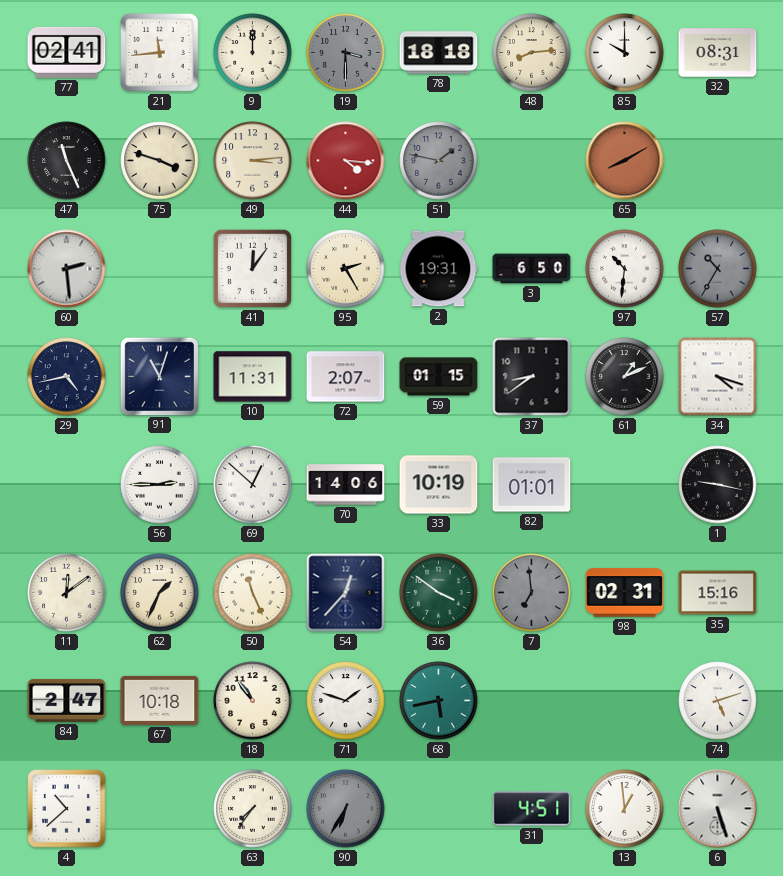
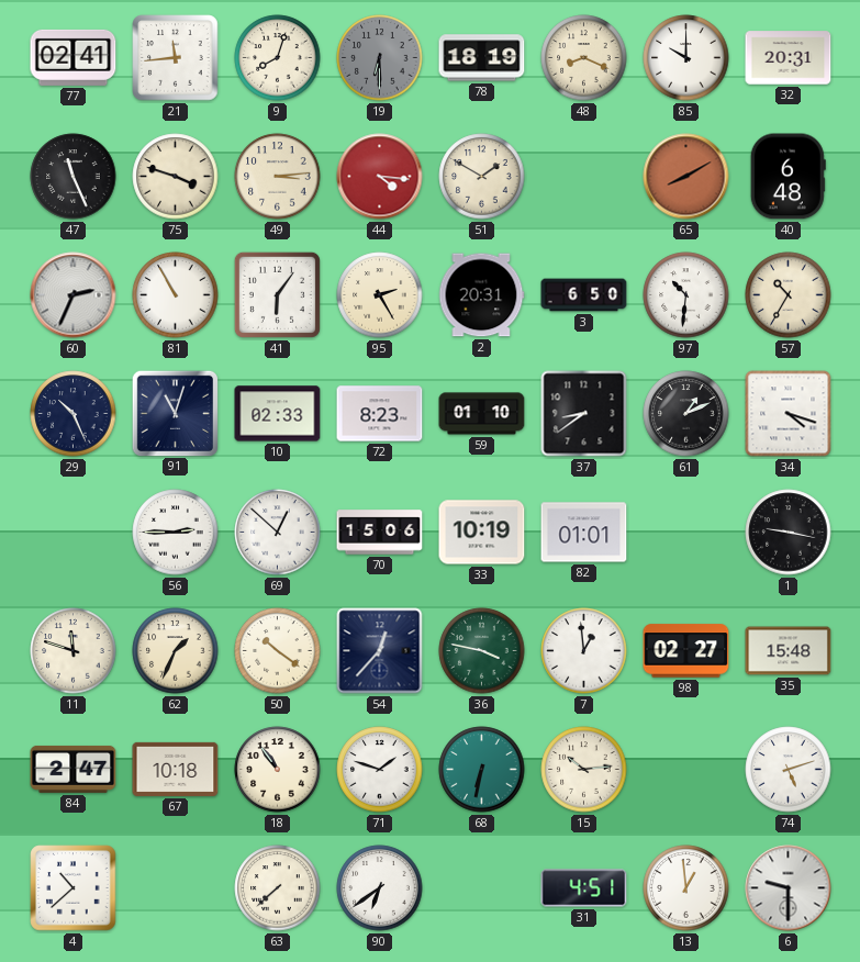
9: 12:00 -> 8:03 (278, 58)
19: 3:30 -> 6:30 (380, 58)
78: 18:18 -> 18:19 (482, 58)
48: 8:14 -> 8:19 (584, 58)
32: 08:31 -> 20:31 (789, 58)
51: 1:47 -> 1:50 (482, 177)
51 dial: grey -> cream (482, 177)
40: none -> 6:48 (788, 177)
60: 2:29 -> 2:34 (74, 295)
81: none -> 10:55 (176, 295)
41: 12:06 -> 6:06 (277, 294)
2: 19:31 -> 20:31 (481, 295)
57 dial: grey -> cream (789, 295)
29: 4:43 -> 10:26 (74, 414)
10: 11:31 -> 02:33 (278, 414)
72: 2:07 -> 8:23 (380, 414)
59: 01:15 -> 01:10 (482, 414)
70: 14:06 -> 15:06 (380, 533)
11: 12:09 -> 11:48 (74, 651)
50: 11:26 -> 10:21 (278, 651)
36: 3:51 -> 3:47 (482, 651)
7: 6:59 -> 12:59 (584, 651)
7 dial: grey -> white (584, 651)
98: 02:31 -> 02:27 (686, 651)
35: 15:16 -> 15:48 (789, 651)
68: 5:43 -> 6:32 (482, 770)
15: none -> 10:14 (584, 770)
63: 7:36 -> 7:38 (278, 888)
90: 6:35 -> 6:39 (380, 888)
90 dial: grey -> white (380, 888)
6: 5:27 -> 9:30 (789, 888)
